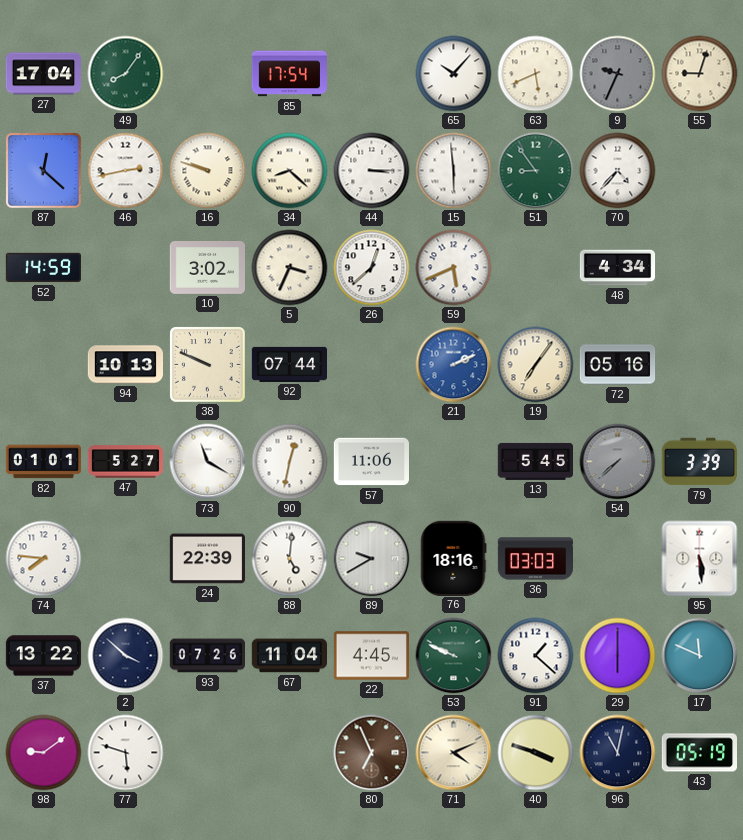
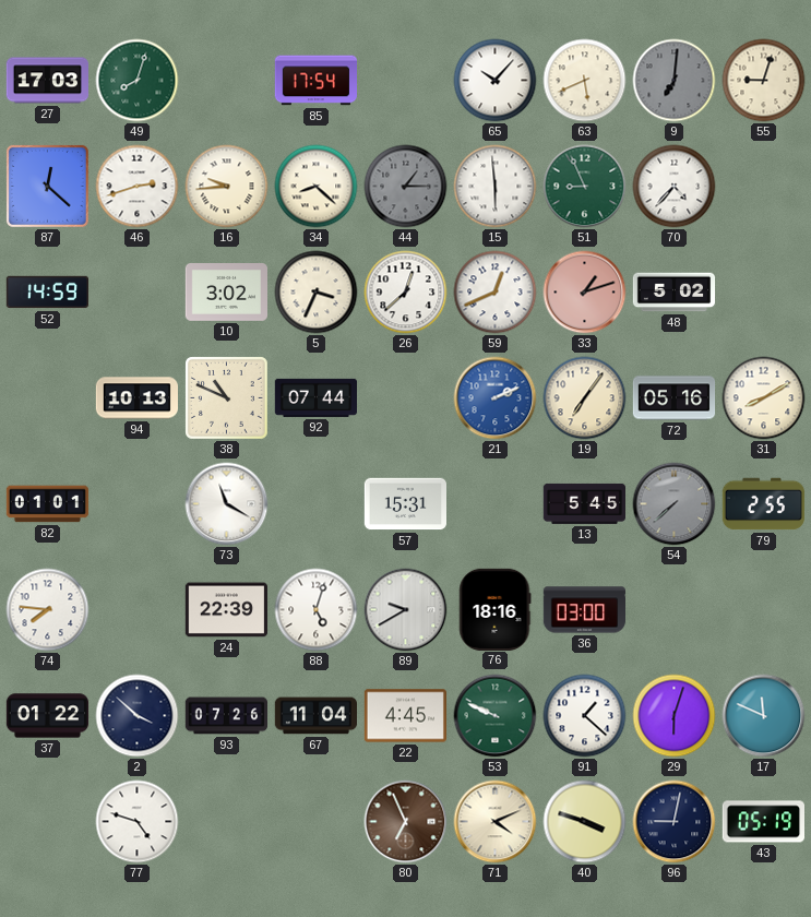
27: 17:04 -> 17:03 (47, 81)
49: 8:06 -> 8:03 (138, 81)
9: 9:34 -> 7:01 (675, 81)
46: 2:43 -> 2:42 (138, 187)
16: 9:48 -> 9:44 (227, 187)
44: 3:15 -> 1:15 (406, 187)
44 dial: white -> grey (406, 187)
51: 8:54 -> 8:56 (585, 187)
59: 5:41 -> 12:41 (496, 293)
33: none -> 1:12 (585, 293)
48: 4:34 -> 5:02 (675, 293)
38: 9:49 -> 10:49 (227, 398)
31: none -> 8:10 (764, 398)
47: 5:27 -> none (126, 462)
90: 12:32 -> none (290, 462)
57: 11:06 -> 15:31 (405, 504)
79: 3:39 -> 2:55 (763, 504)
88: 5:01 -> 5:03 (317, 610)
36: 03:03 -> 03:00 (584, 610)
95: 5:29 -> none (700, 559)
37: 13:22 -> 01:22 (48, 716)
29: 6:00 -> 6:03 (675, 716)
98: 9:09 -> none (44, 753)
77: 5:48 -> 4:48 (138, 822)
96: 11:02 -> 9:02 (675, 822)
